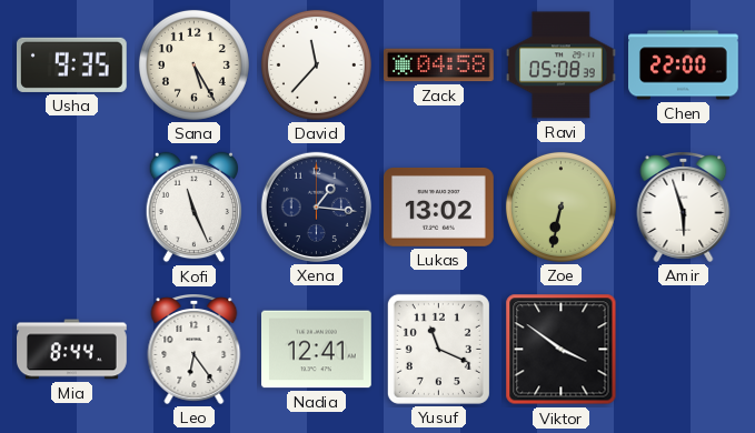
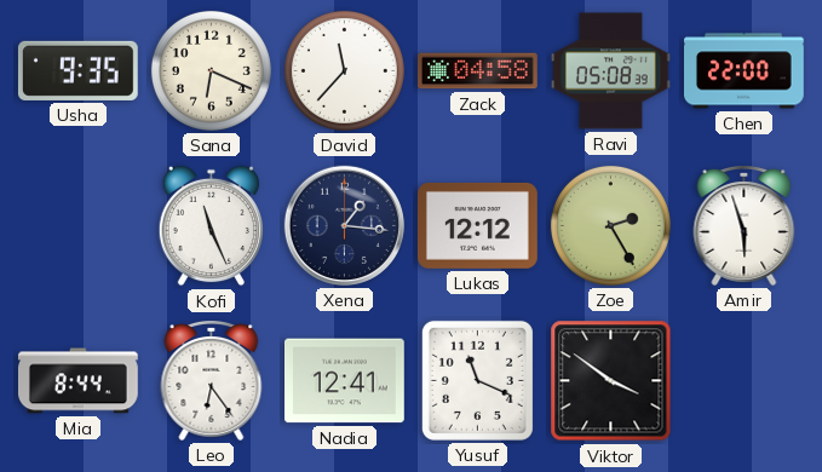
Sana: 5:25 -> 6:19 (211, 70)
Lukas: 13:02 -> 12:12 (478, 225)
Zoe: 6:32 -> 2:25 (610, 225)
